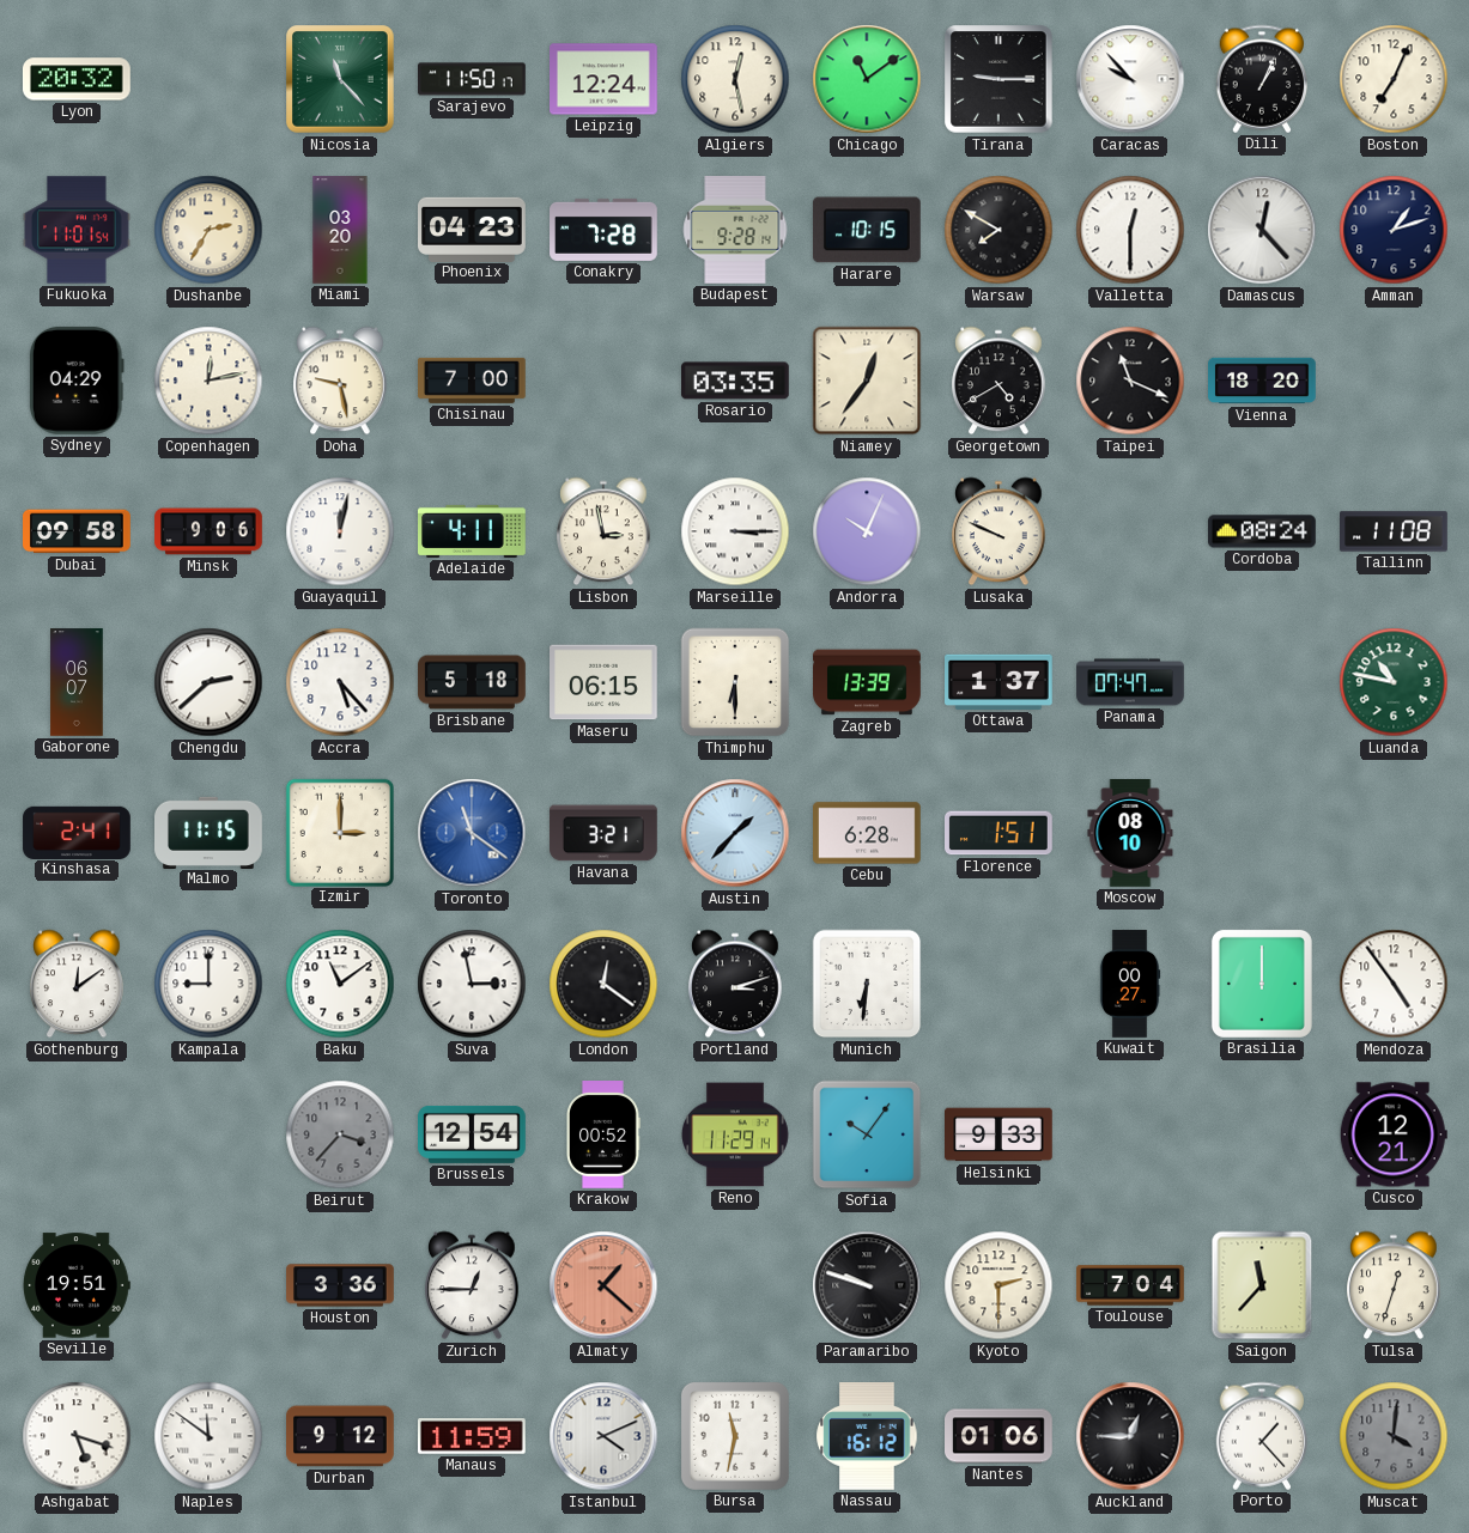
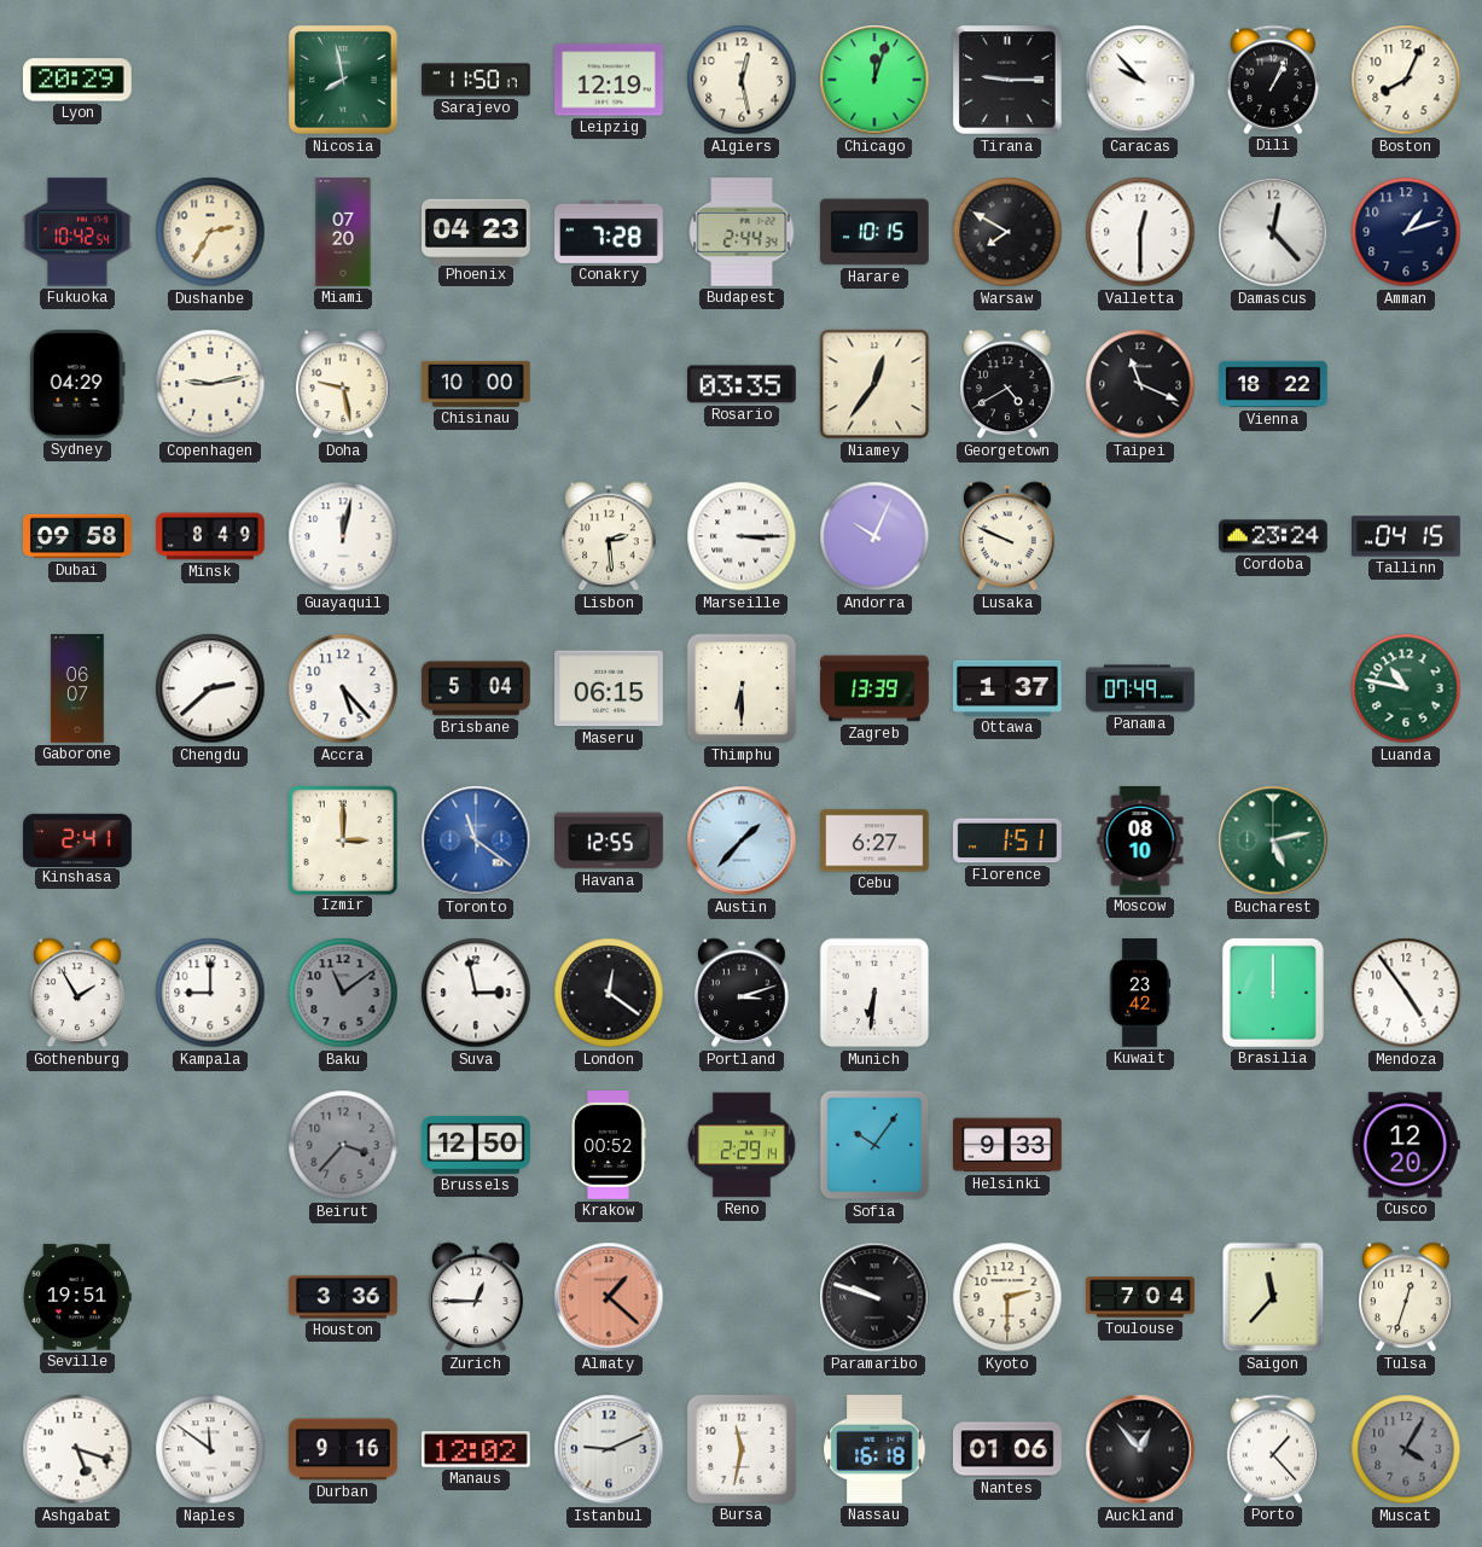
Lyon: 20:32 -> 20:29 (77, 80)
Nicosia: 11:23 -> 7:58 (343, 80)
Leipzig: 12:24 -> 12:19 (610, 80)
Chicago: 11:09 -> 12:03 (874, 80)
Boston: 7:04 -> 8:04 (1406, 80)
Fukuoka: 11:01 -> 10:42 (79, 232)
Miami: 03:20 -> 07:20 (343, 232)
Budapest: 9:28 -> 2:44 (742, 233)
Copenhagen: 12:13 -> 9:13 (210, 384)
Chisinau: 7:00 -> 10:00 (477, 384)
Vienna: 18:20 -> 18:22 (1273, 384)
Minsk: 9:06 -> 8:49 (210, 536)
Adelaide: 4:11 -> none (473, 531)
Lisbon: 2:58 -> 2:29 (609, 536)
Cordoba: 08:24 -> 23:24 (1274, 536)
Tallinn: 11:08 -> 04:15 (1406, 536)
Brisbane: 5:18 -> 5:04 (476, 688)
Panama: 07:47 -> 07:49 (1140, 688)
Malmo: 11:15 -> none (210, 832)
Havana: 3:21 -> 12:55 (610, 841)
Cebu: 6:28 -> 6:27 (876, 841)
Bucharest: none -> 5:13 (1273, 841)
Gothenburg: 12:09 -> 1:55 (77, 993)
Baku dial: white -> grey (343, 993)
Kuwait: 00:27 -> 23:42 (1140, 993)
Brussels: 12:54 -> 12:50 (476, 1145)
Reno: 11:29 -> 2:29 (743, 1145)
Cusco: 12:21 -> 12:20 (1406, 1145)
Durban: 9:12 -> 9:16 (344, 1449)
Manaus: 11:59 -> 12:02 (476, 1449)
Istanbul: 4:11 -> 9:11 (609, 1449)
Nassau: 16:12 -> 16:18 (874, 1450)
Auckland: 12:45 -> 12:53 (1140, 1449)
Muscat: 4:01 -> 4:05 (1406, 1449)
